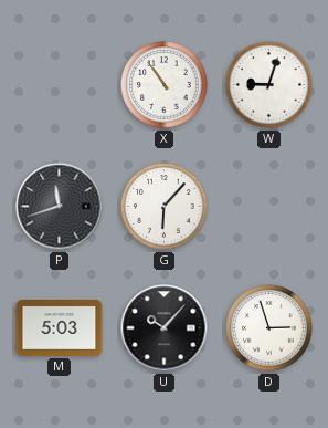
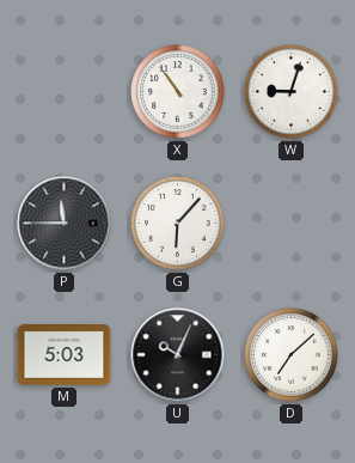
P: 11:42 -> 11:45 (65, 224)
U: 10:07 -> 10:04 (178, 355)
D: 2:57 -> 7:08 (292, 355)
